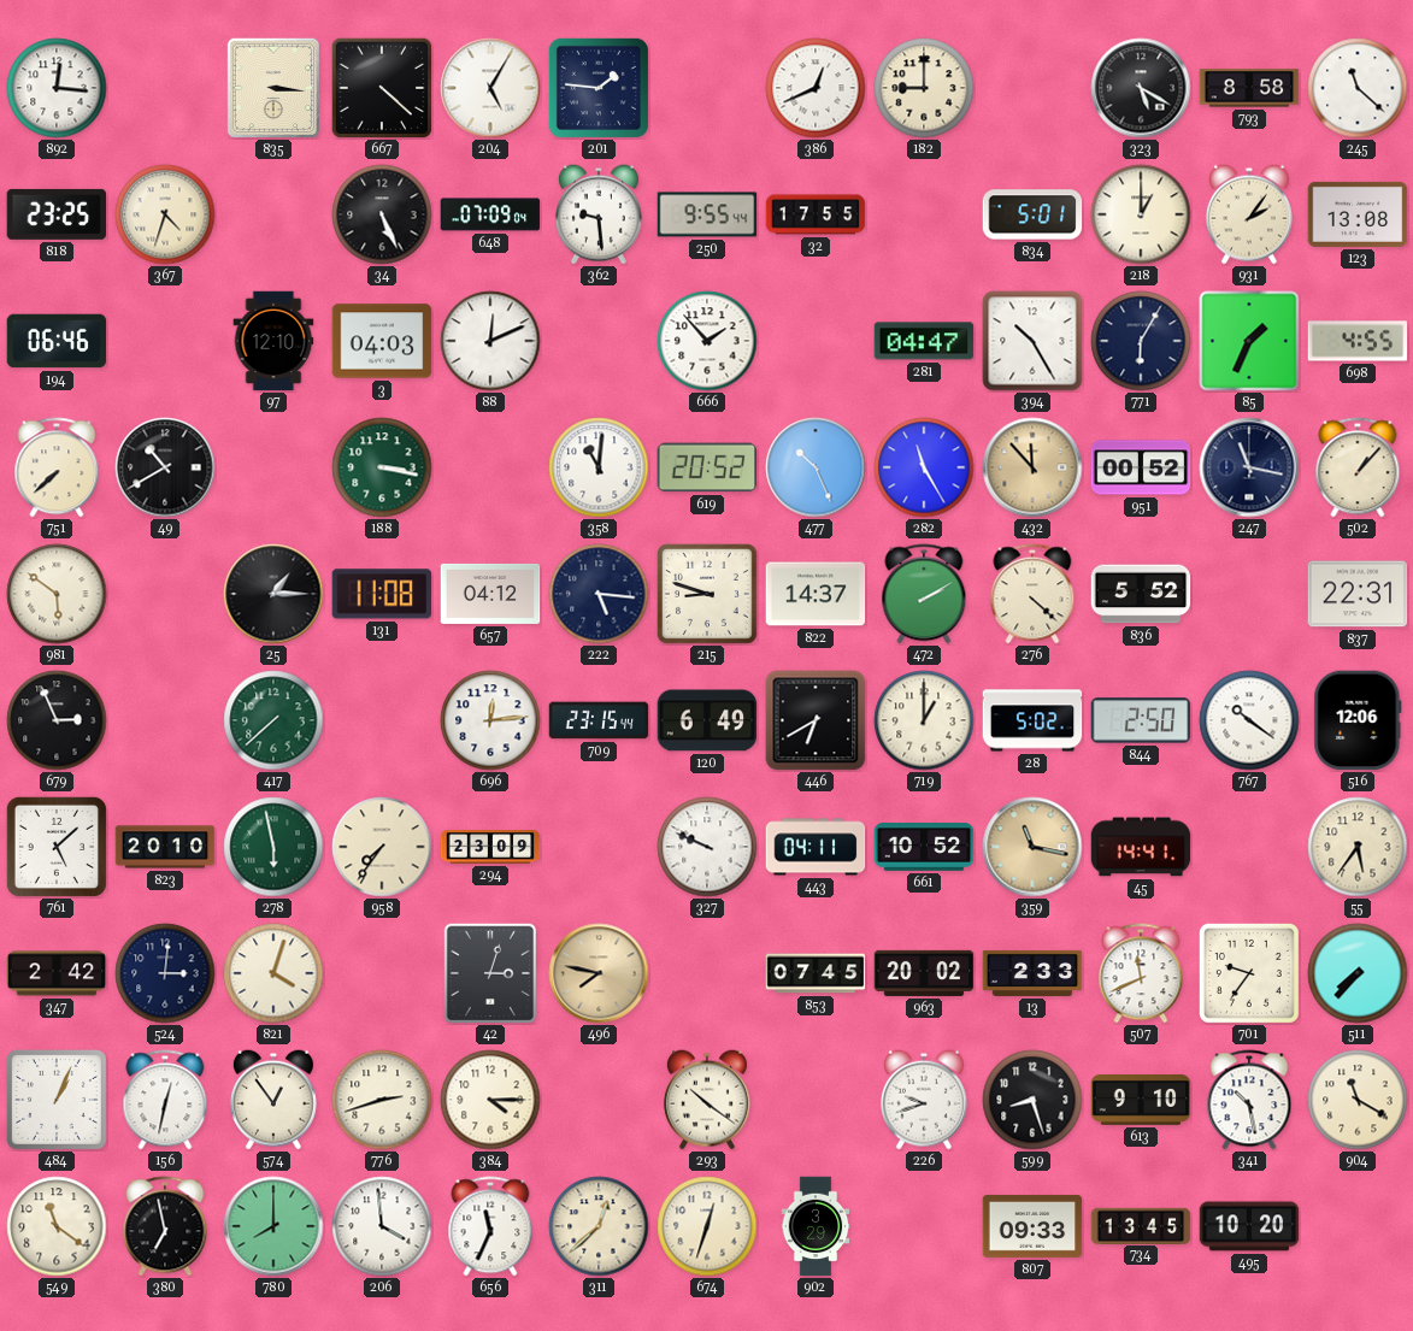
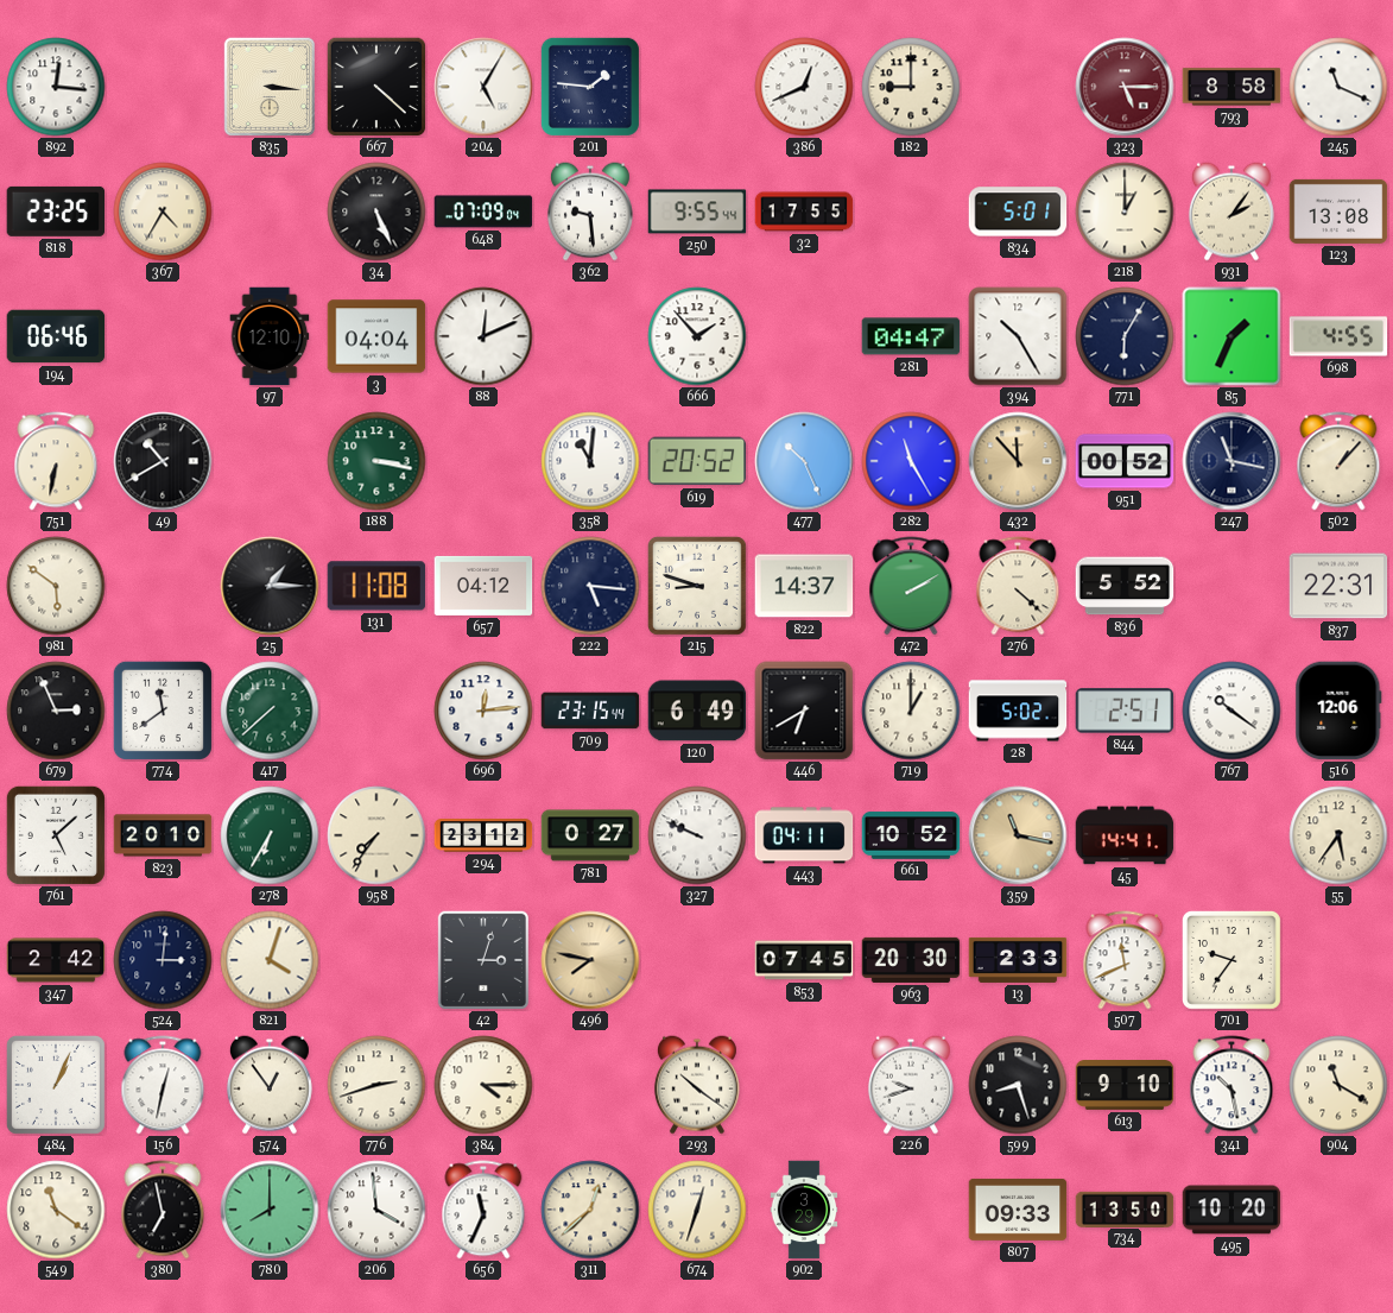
323: 5:20 -> 5:15 (1125, 87)
323 dial: black -> burgundy (1125, 87)
245: 11:22 -> 11:19 (1338, 87)
367: 4:33 -> 4:35 (163, 212)
3: 04:03 -> 04:04 (376, 336)
751: 7:38 -> 6:32 (56, 461)
774: none -> 11:39 (163, 711)
844: 2:50 -> 2:51 (1125, 711)
278: 5:58 -> 6:35 (270, 835)
294: 23:09 -> 23:12 (483, 835)
781: none -> 0:27 (590, 835)
963: 20:02 -> 20:30 (911, 960)
511: 7:37 -> none (1358, 973)
734: 13:45 -> 13:50 (1125, 1208)
